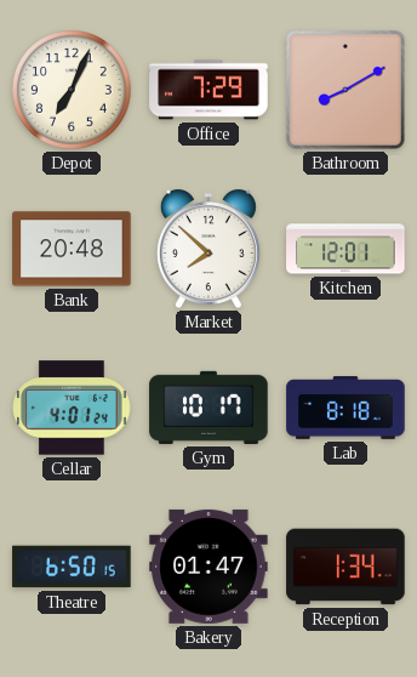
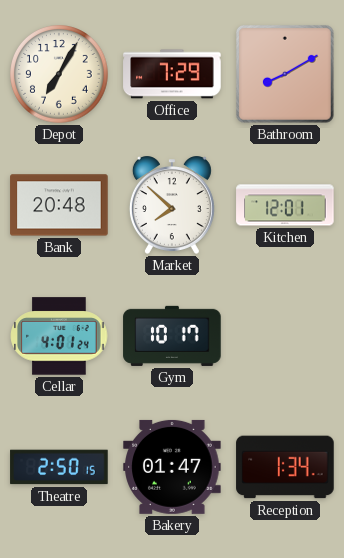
Depot: 7:04 -> 7:05 (59, 74)
Lab: 8:18 -> none (345, 408)
Theatre: 6:50 -> 2:50 (59, 467)
